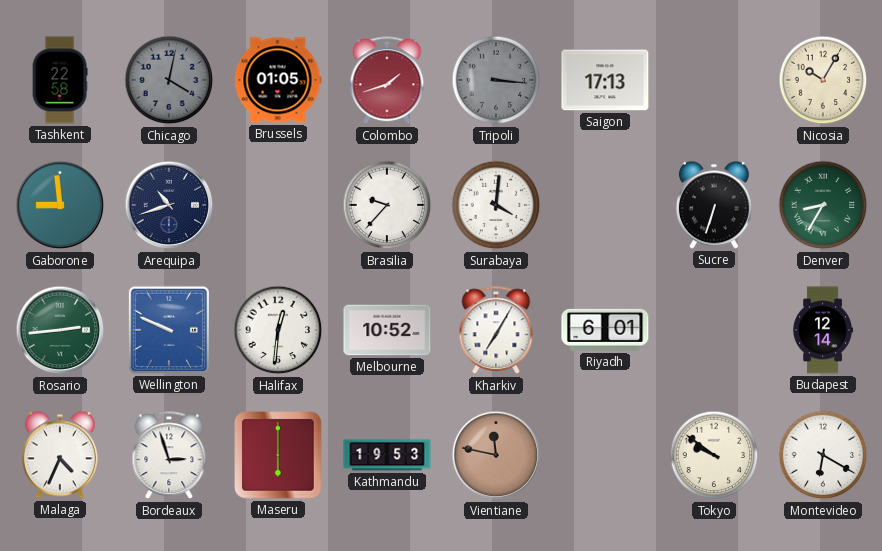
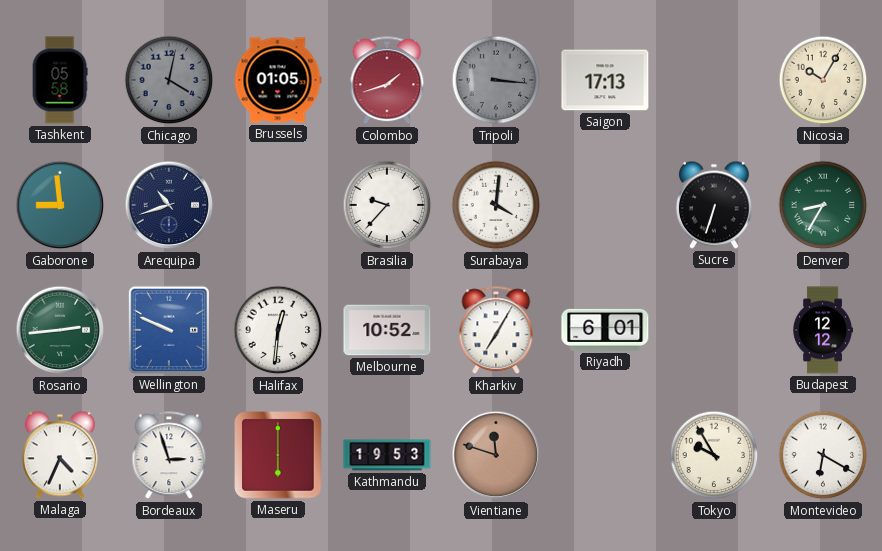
Tashkent: 22:58 -> 05:58 (60, 80)
Budapest: 12:14 -> 12:12 (822, 330)
Vientiane: 11:47 -> 11:48 (496, 455)
Tokyo: 9:51 -> 9:55 (714, 455)
